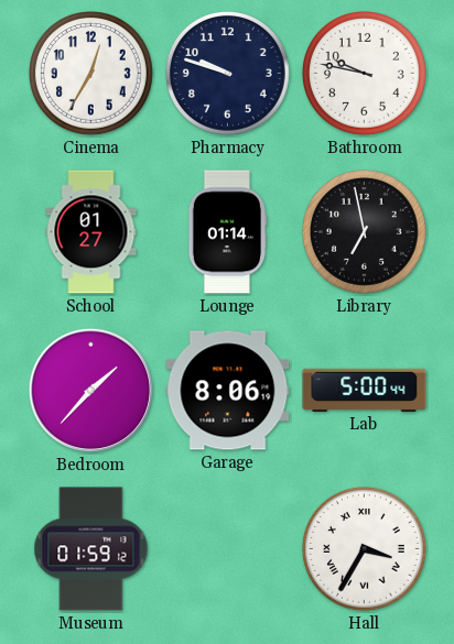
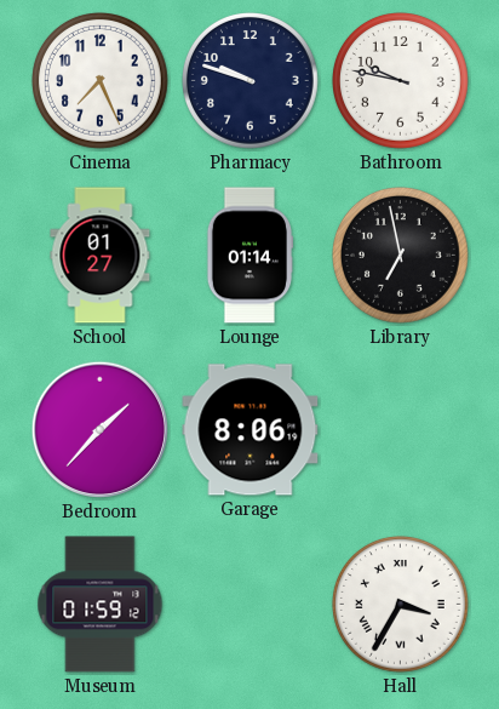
Cinema: 12:35 -> 7:26 (101, 81)
Lab: 5:00 -> none (365, 390)
